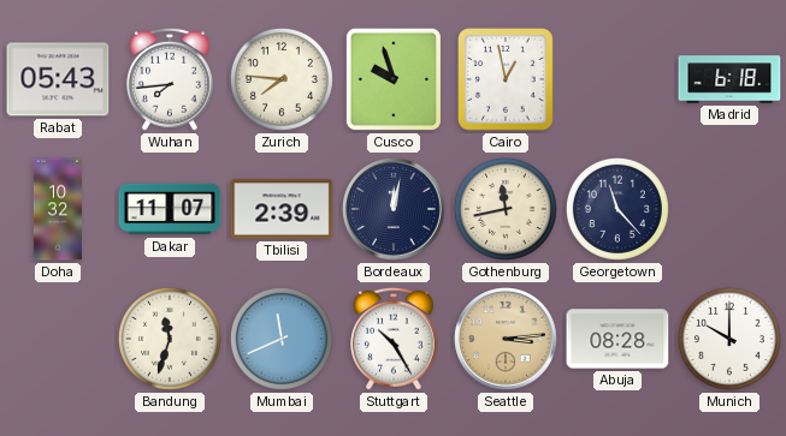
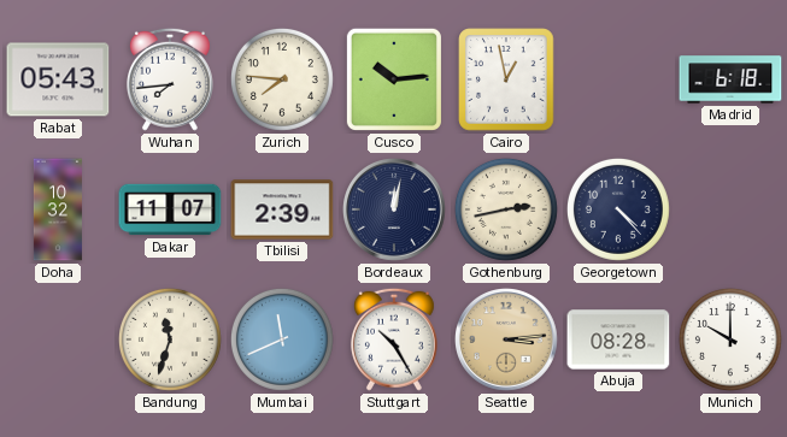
Cusco: 9:57 -> 10:14 (394, 79)
Gothenburg: 11:43 -> 2:43 (506, 209)
Georgetown: 11:23 -> 4:23 (618, 209)
